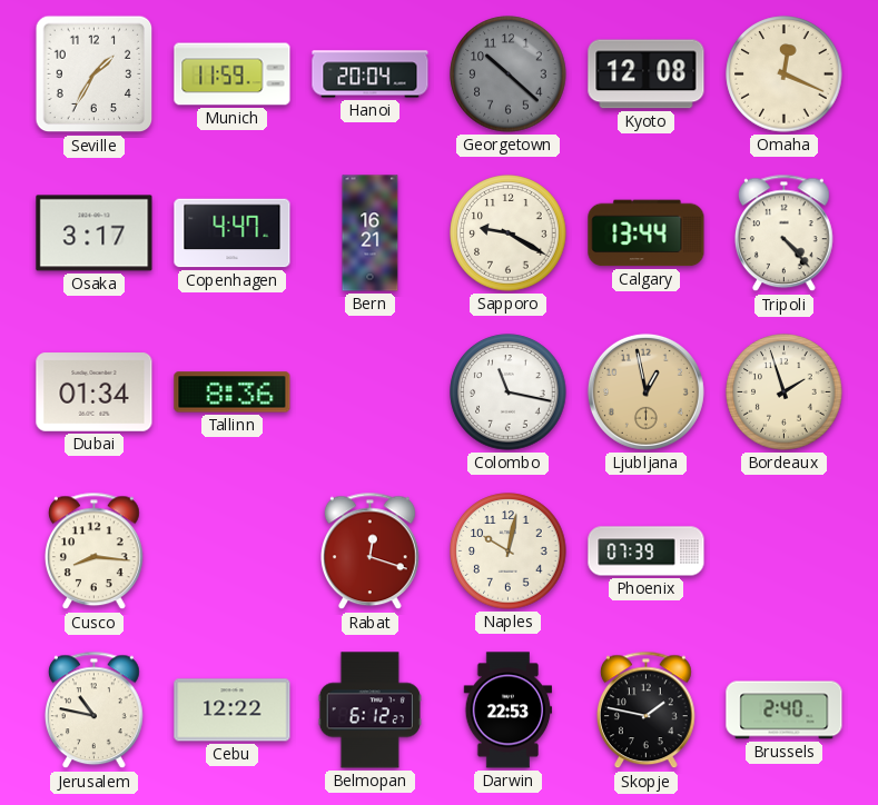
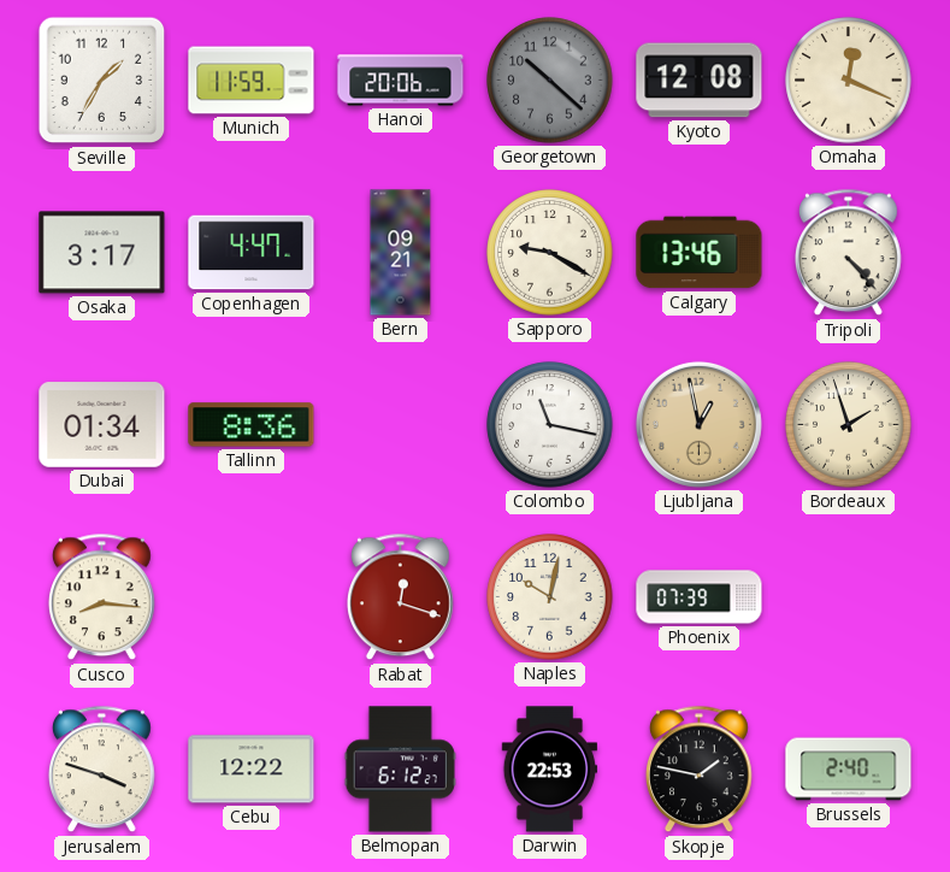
Hanoi: 20:04 -> 20:06 (401, 81)
Bern: 16:21 -> 09:21 (401, 253)
Calgary: 13:44 -> 13:46 (700, 253)
Jerusalem: 10:47 -> 3:48 (102, 770)
